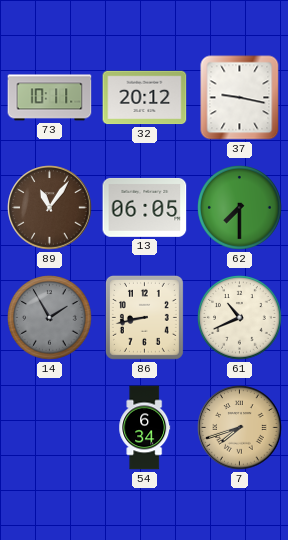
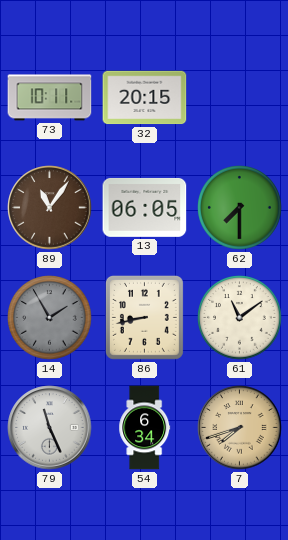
32: 20:12 -> 20:15 (145, 98)
37: 9:17 -> none (240, 98)
61: 10:41 -> 11:09 (240, 318)
79: none -> 11:26 (50, 428)
